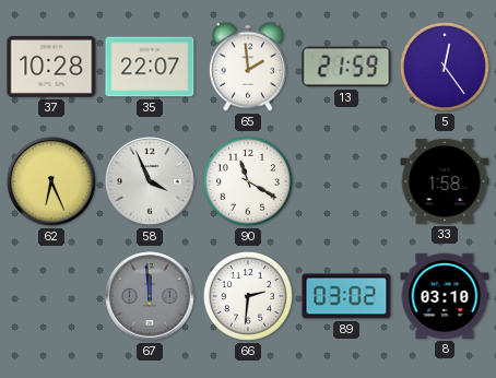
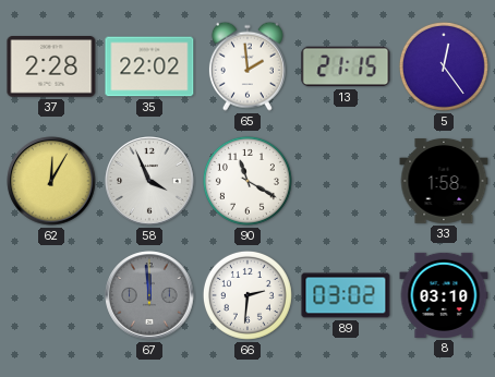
37: 10:28 -> 2:28 (51, 68)
35: 22:07 -> 22:02 (149, 66)
13: 21:59 -> 21:15 (346, 66)
62: 6:26 -> 12:05 (51, 181)
